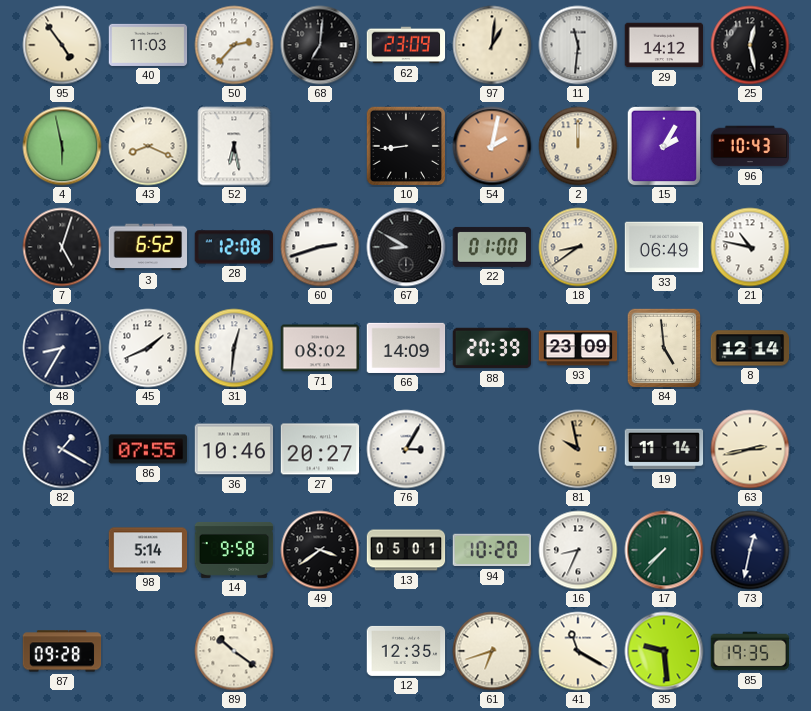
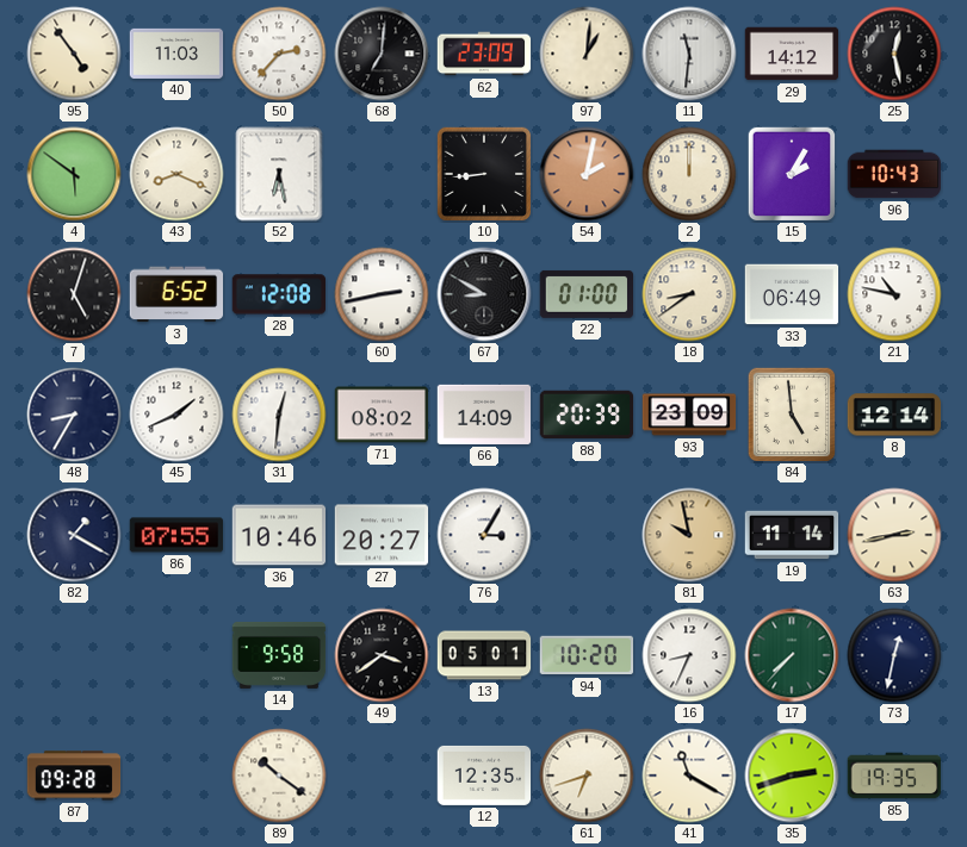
4: 5:58 -> 5:51 (74, 174)
60: 2:42 -> 2:43 (382, 294)
98: 5:14 -> none (148, 550)
35: 9:29 -> 2:42 (792, 776)
